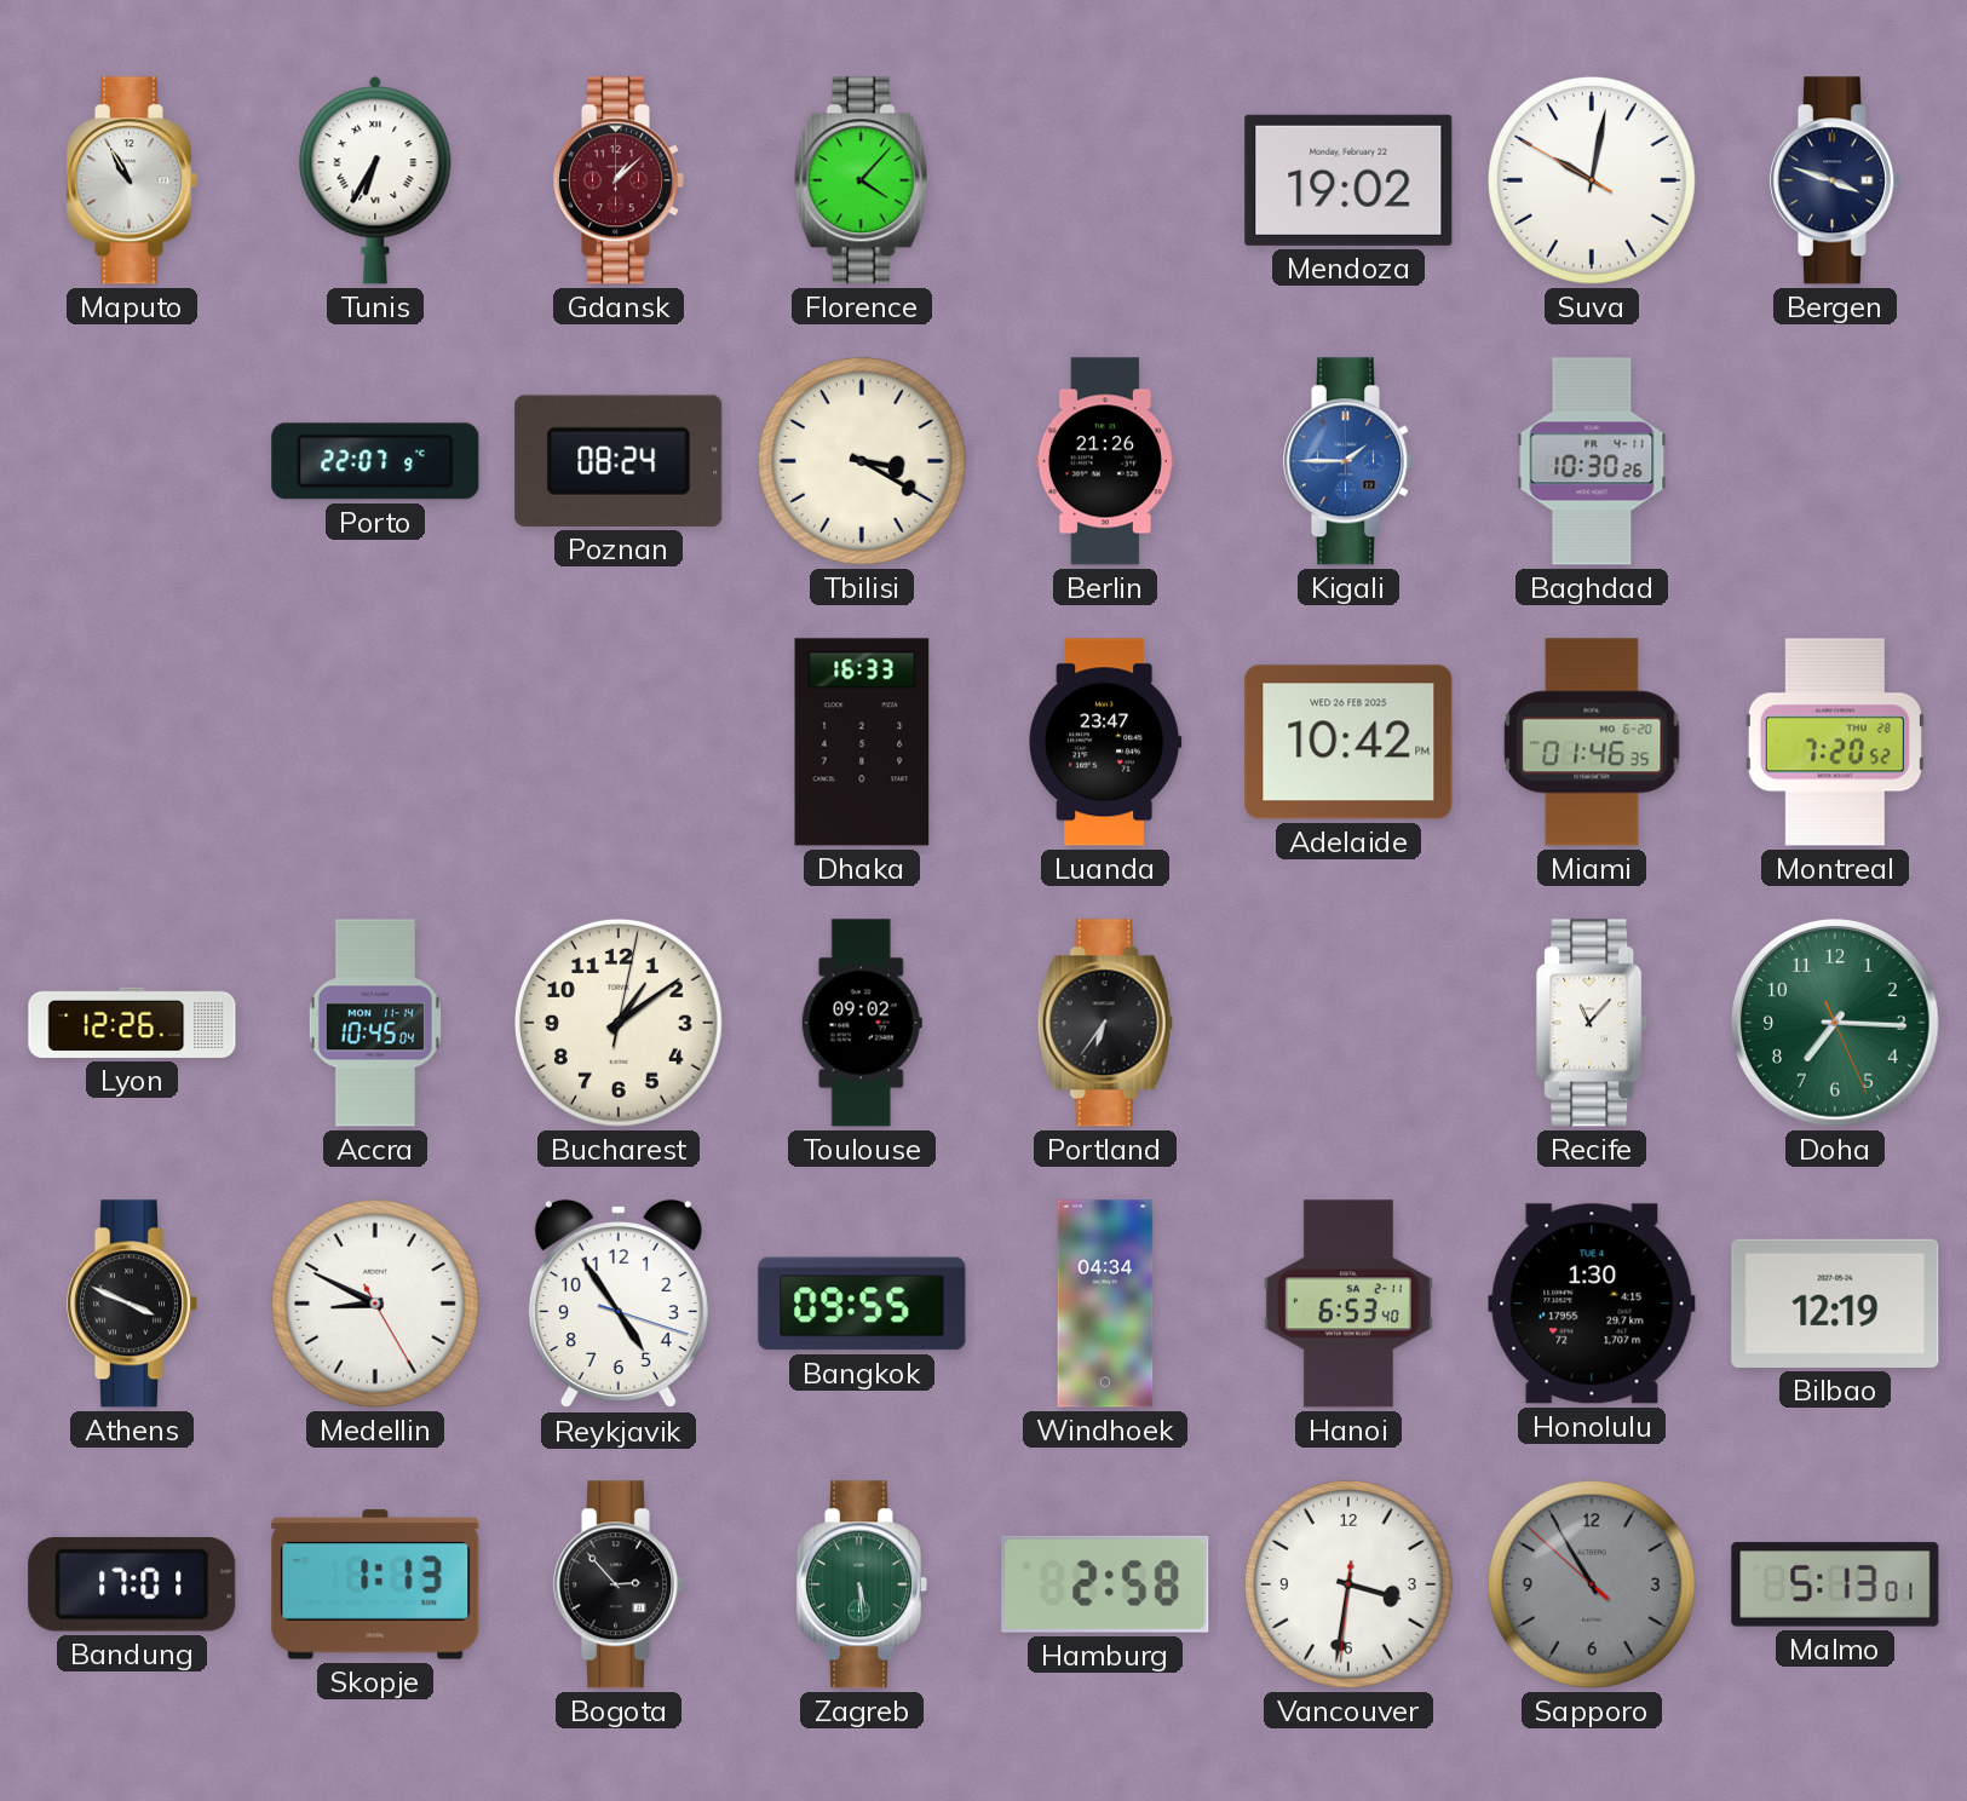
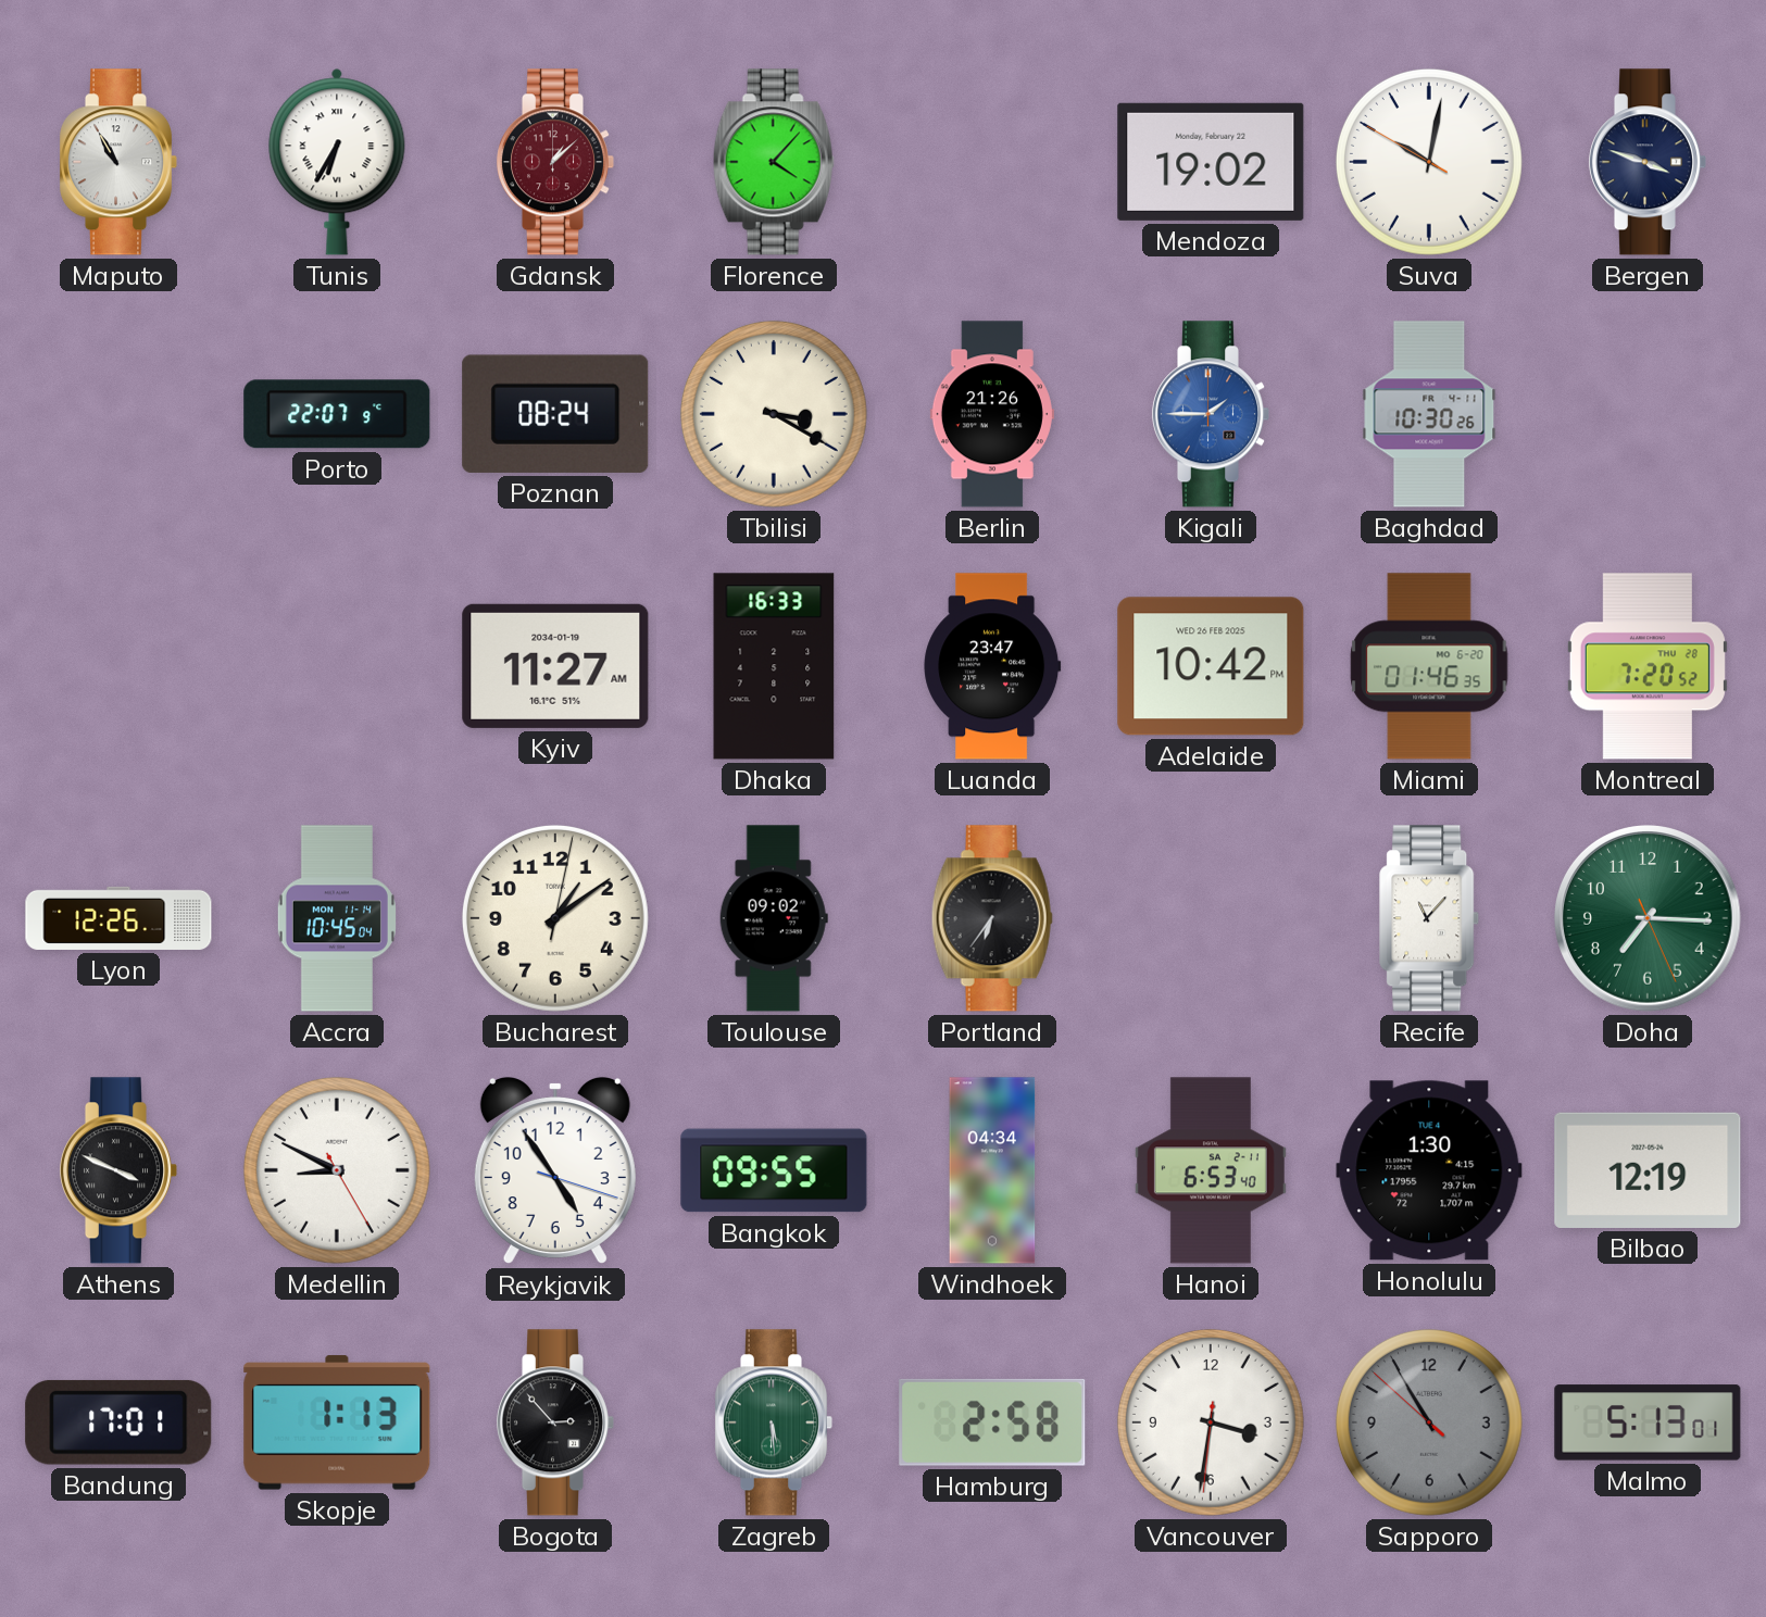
Kyiv: none -> 11:27 (555, 666)
